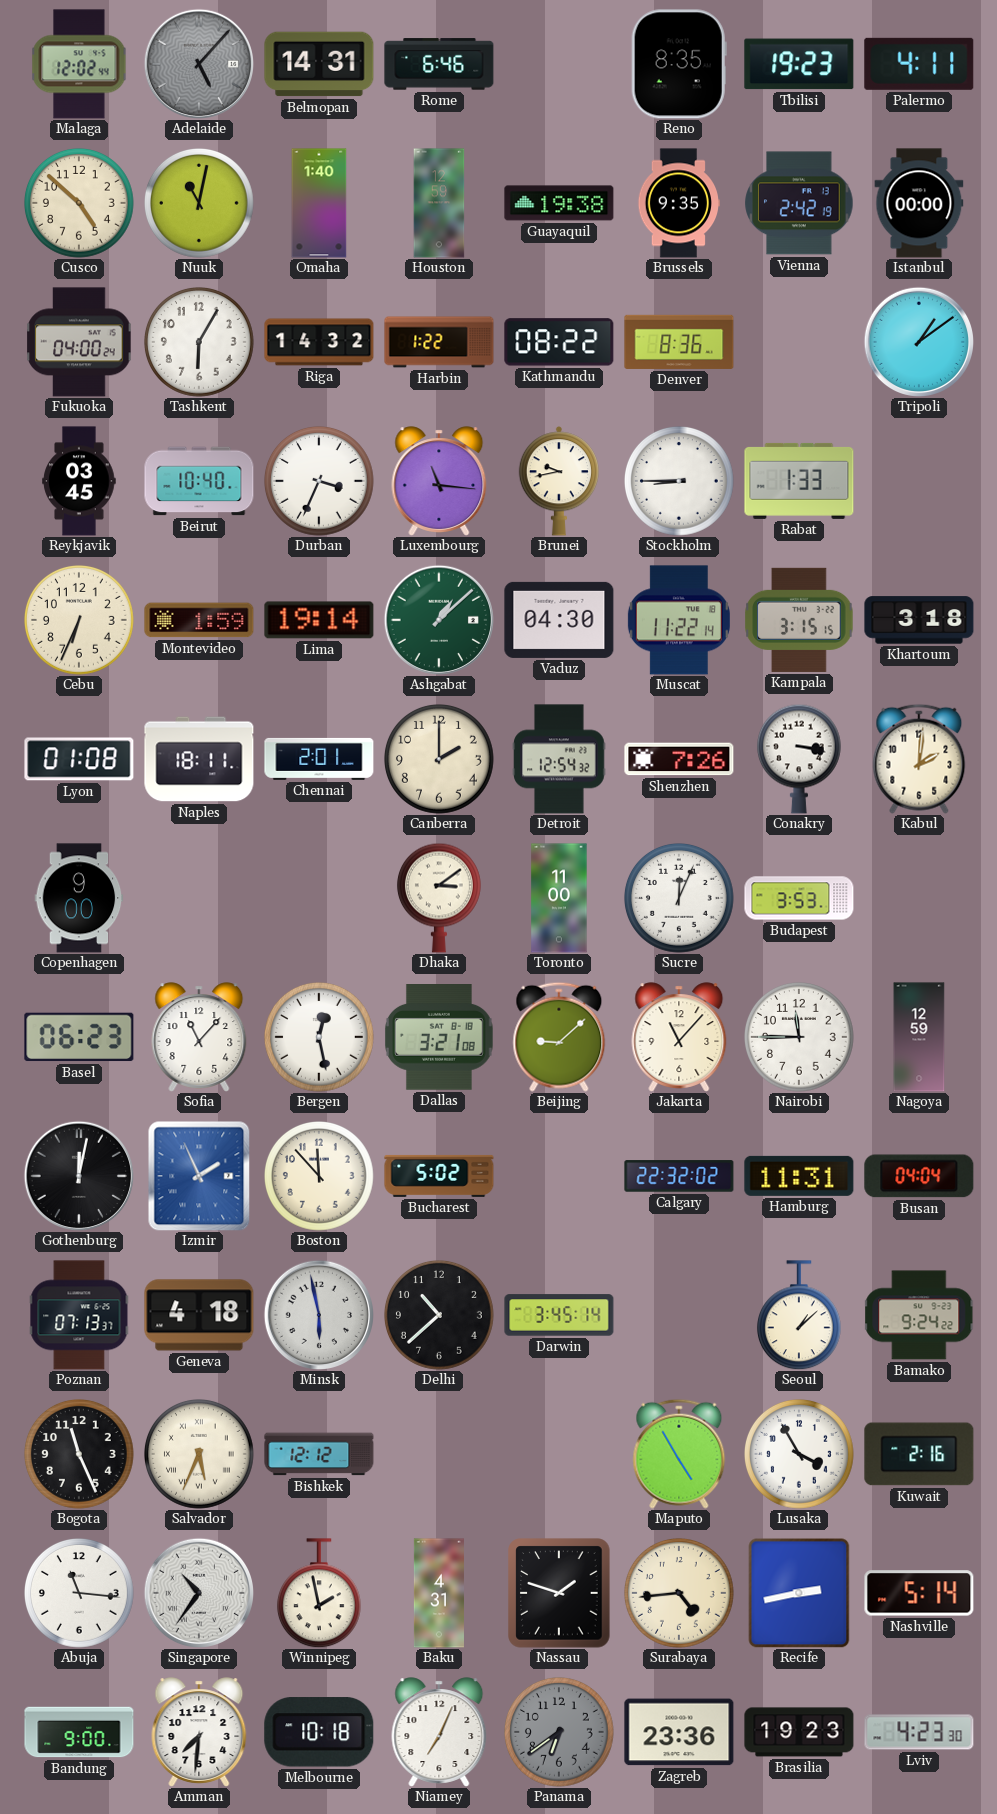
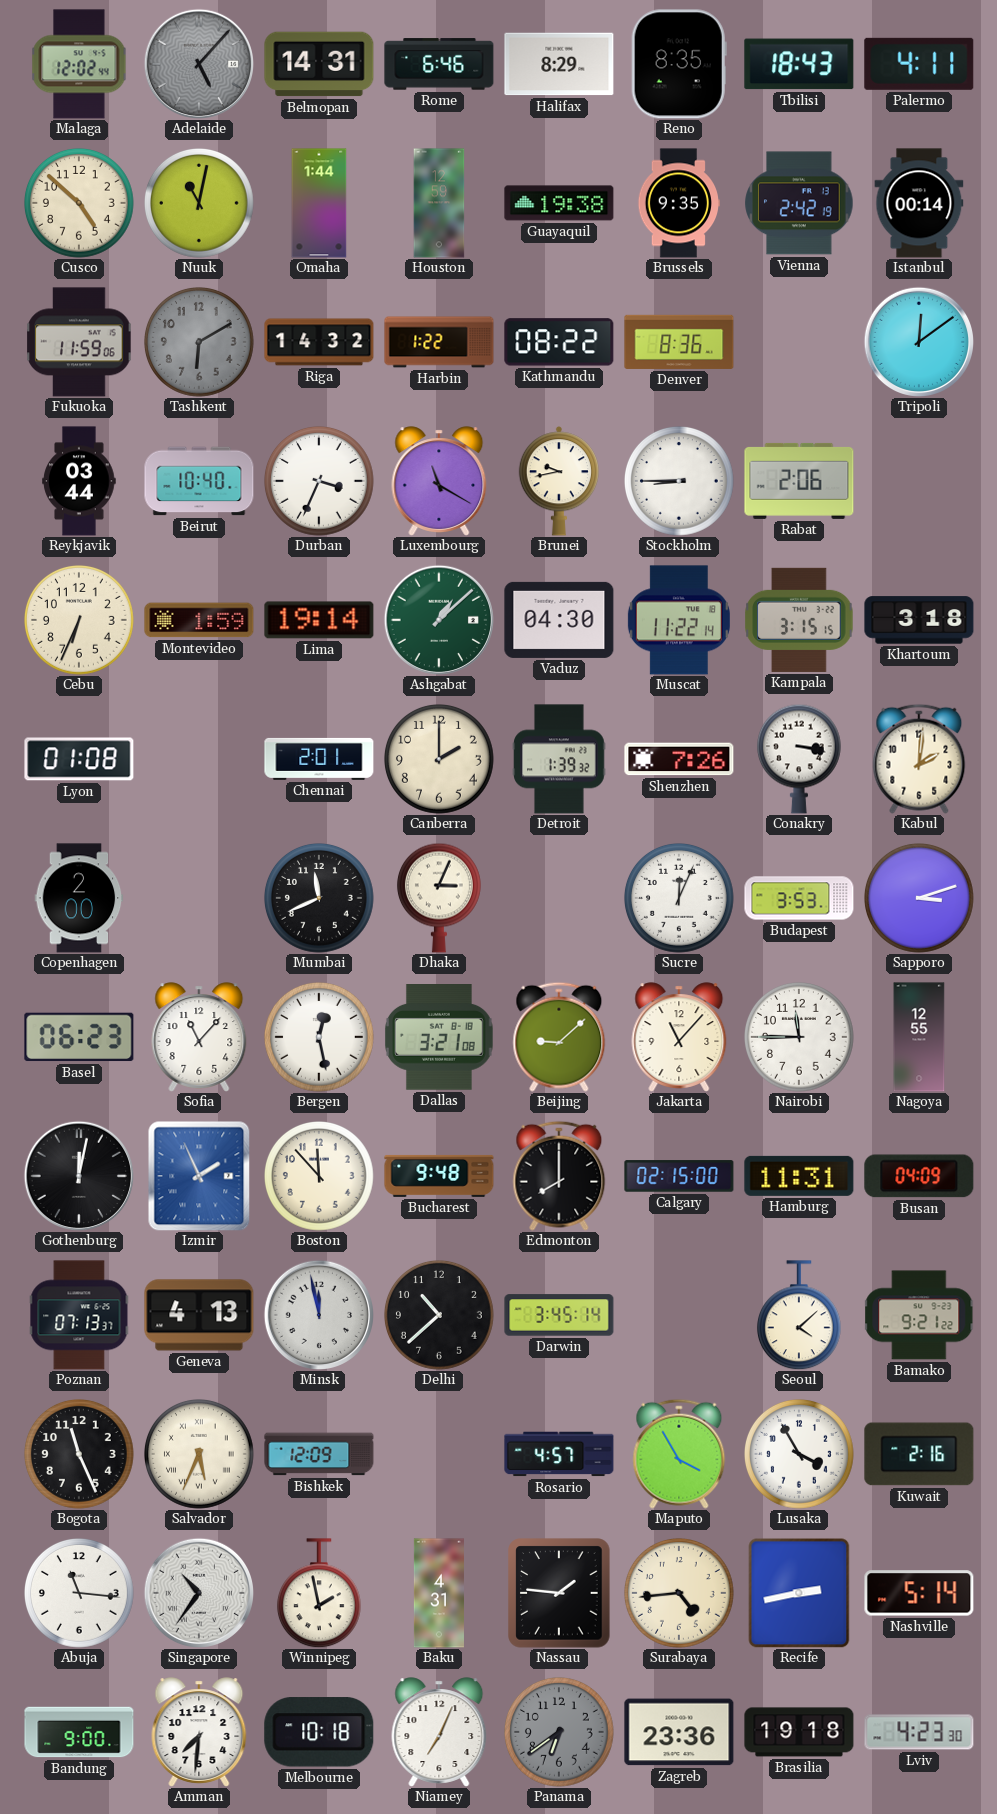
Halifax: none -> 8:29 (559, 64)
Tbilisi: 19:23 -> 18:43 (799, 64)
Omaha: 1:40 -> 1:44 (319, 203)
Istanbul: 00:00 -> 00:14 (919, 203)
Fukuoka: 04:00 -> 11:59 (79, 342)
Tashkent: 6:05 -> 6:10 (200, 343)
Tashkent dial: white -> grey (200, 343)
Tripoli: 1:09 -> 12:09 (918, 341)
Reykjavik: 03:45 -> 03:44 (79, 481)
Luxembourg: 11:16 -> 11:20 (439, 481)
Rabat: 1:33 -> 2:06 (799, 481)
Naples: 18:11 -> none (199, 759)
Detroit: 12:54 -> 1:39 (559, 759)
Copenhagen: 9:00 -> 2:00 (79, 898)
Mumbai: none -> 11:41 (320, 899)
Dhaka: 3:09 -> 3:04 (439, 898)
Toronto: 11:00 -> none (559, 898)
Sapporo: none -> 3:12 (920, 899)
Nagoya: 12:59 -> 12:55 (919, 1037)
Bucharest: 5:02 -> 9:48 (439, 1176)
Edmonton: none -> 8:00 (559, 1176)
Calgary: 22:32 -> 02:15 (679, 1176)
Busan: 04:04 -> 04:09 (919, 1176)
Geneva: 4:18 -> 4:13 (199, 1315)
Minsk: 5:58 -> 11:58 (318, 1314)
Seoul: 1:08 -> 4:08 (799, 1315)
Bamako: 9:24 -> 9:21 (919, 1315)
Bishkek: 12:12 -> 12:09 (319, 1454)
Rosario: none -> 4:57 (559, 1454)
Maputo: 4:55 -> 3:55 (679, 1454)
Nassau: 1:48 -> 1:46 (559, 1593)
Brasilia: 19:23 -> 19:18 (799, 1732)
